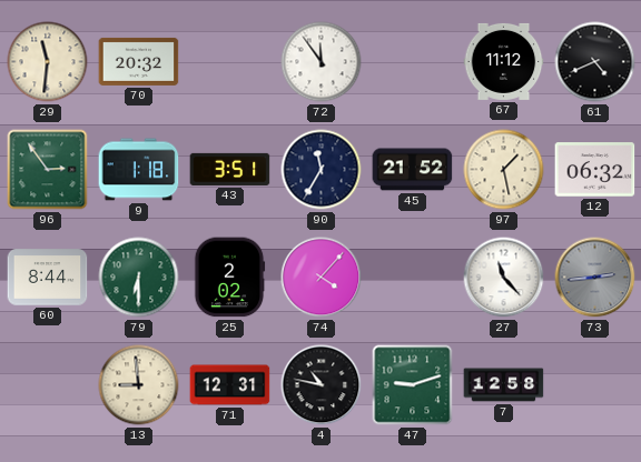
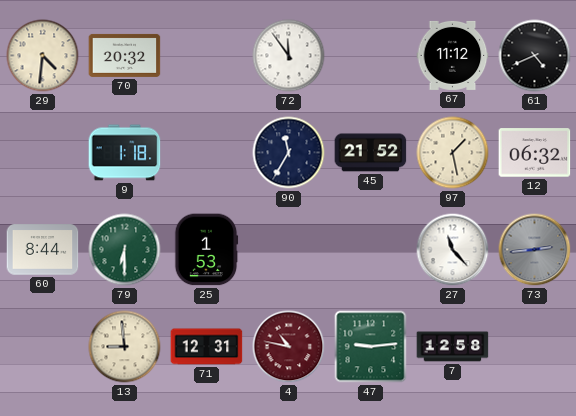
29: 11:31 -> 4:31 (43, 56)
96: 2:54 -> none (48, 170)
43: 3:51 -> none (230, 169)
25: 2:02 -> 1:53 (206, 250)
74: 4:07 -> none (322, 278)
4 dial: black -> burgundy (289, 347)
47: 9:12 -> 9:14 (371, 347)
